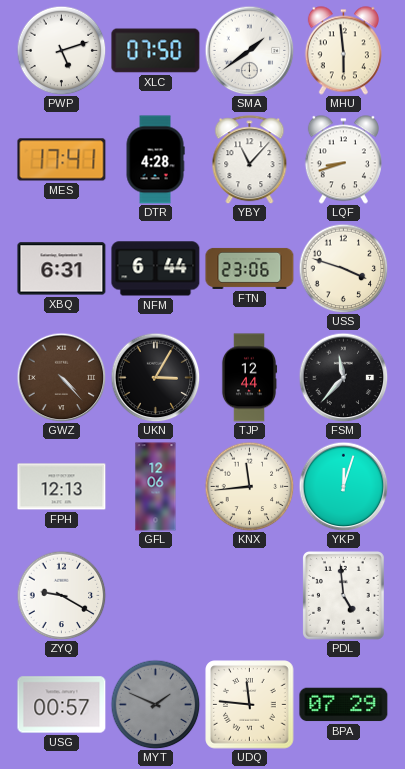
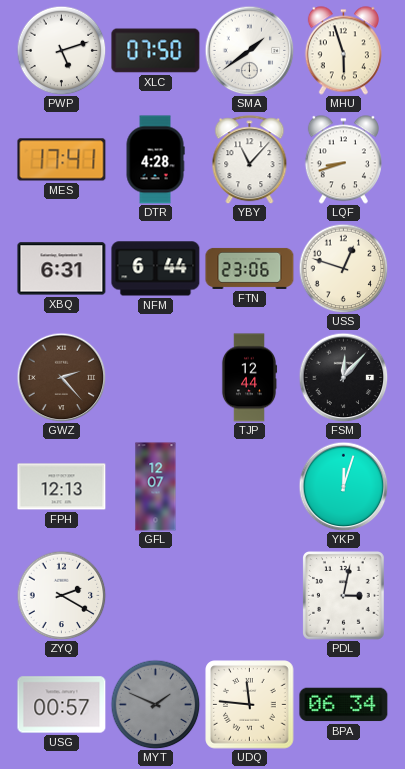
MHU: 5:59 -> 5:57 (343, 51)
USS: 3:48 -> 12:48 (343, 268)
GWZ: 4:23 -> 2:23 (61, 377)
UKN: 3:05 -> none (155, 377)
FSM: 11:37 -> 12:07 (343, 377)
GFL: 12:06 -> 12:07 (156, 487)
KNX: 11:44 -> none (249, 486)
ZYQ: 9:20 -> 2:20 (61, 595)
PDL: 4:59 -> 3:02 (344, 596)
BPA: 07:29 -> 06:34 (344, 705)
